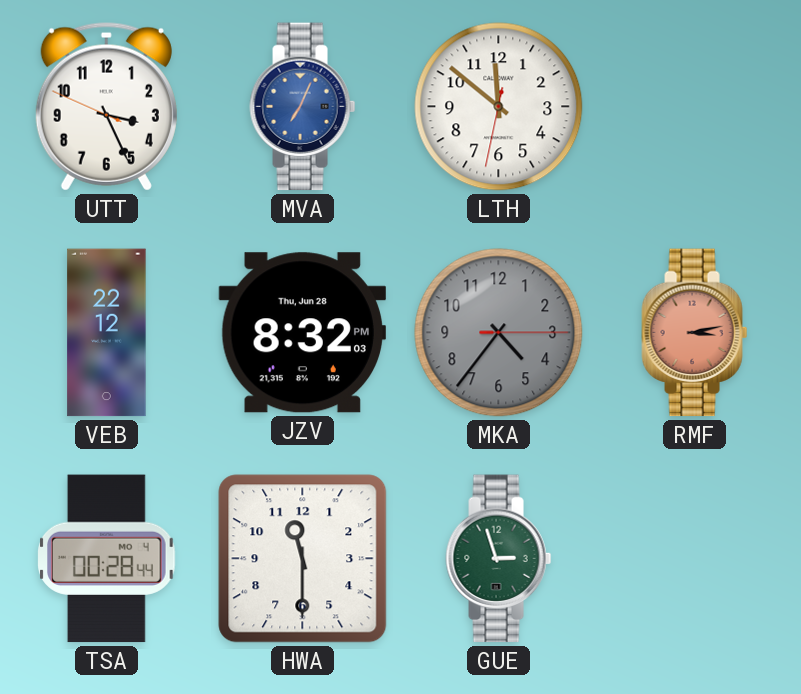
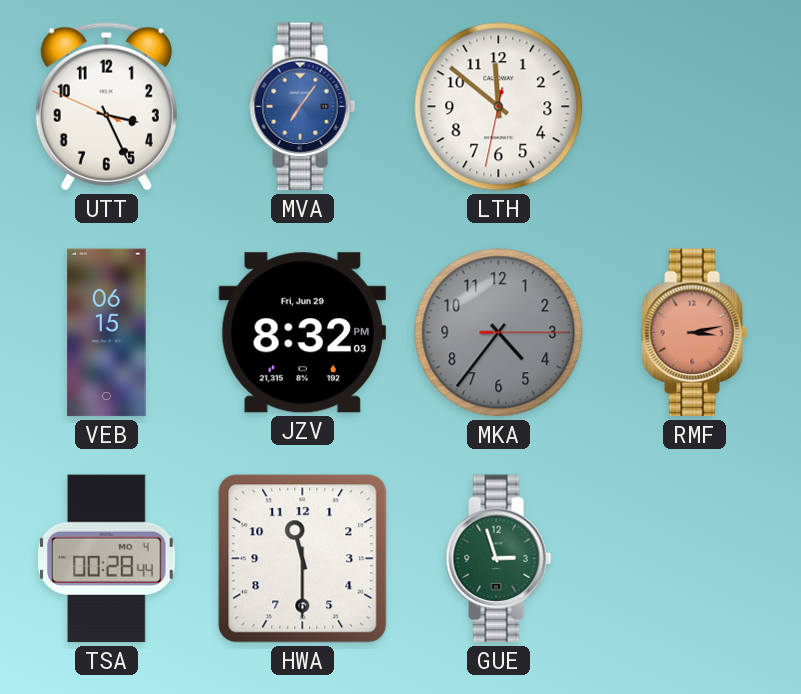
MVA: 7:04 -> 7:06 (303, 107)
VEB: 22:12 -> 06:15 (107, 333)
JZV date: Thu, Jun 28 -> Fri, Jun 29 (302, 333)
